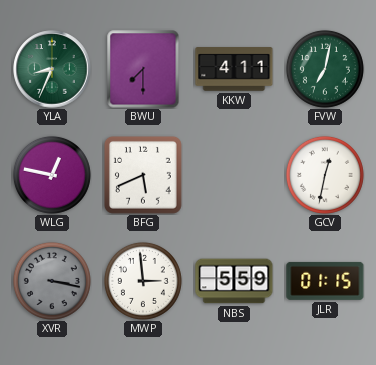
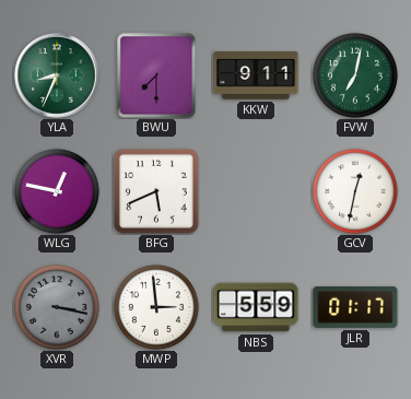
KKW: 4:11 -> 9:11 (256, 75)
JLR: 01:15 -> 01:17 (355, 307)
